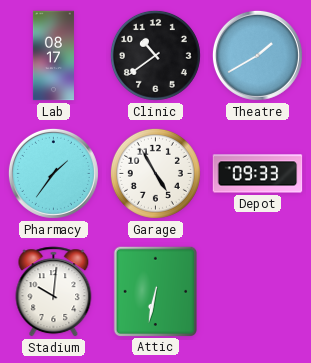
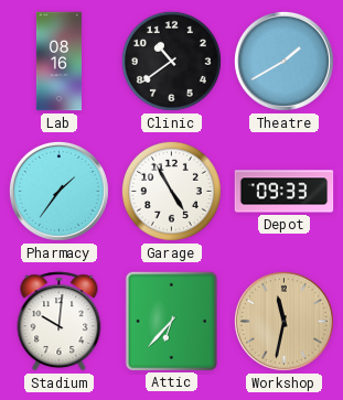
Lab: 08:17 -> 08:16 (58, 62)
Attic: 6:32 -> 6:37 (171, 321)
Workshop: none -> 11:32 (283, 321)
